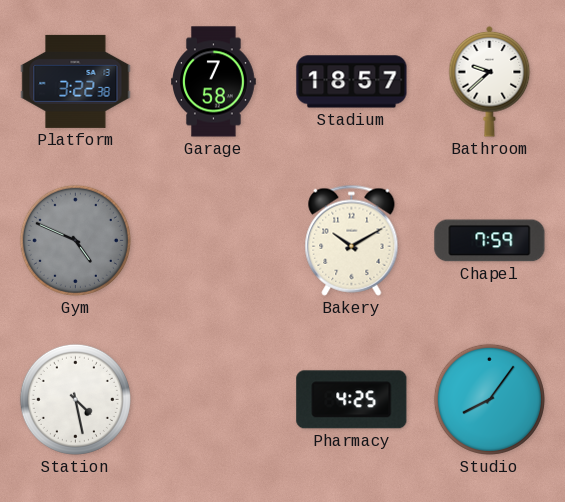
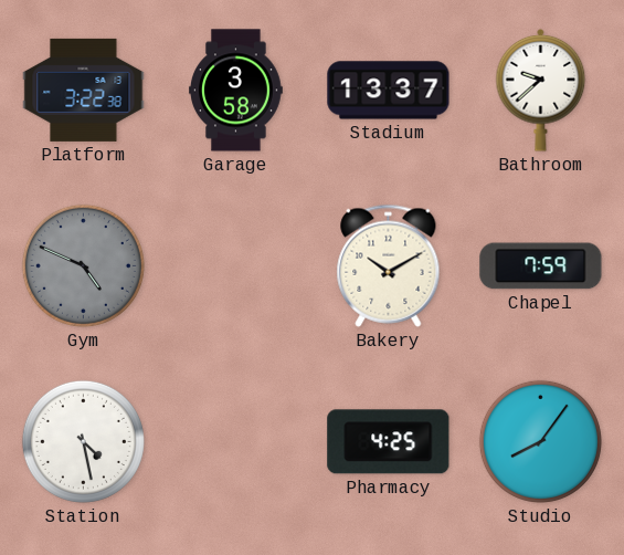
Garage: 7:58 -> 3:58 (236, 91)
Stadium: 18:57 -> 13:37 (389, 91)
